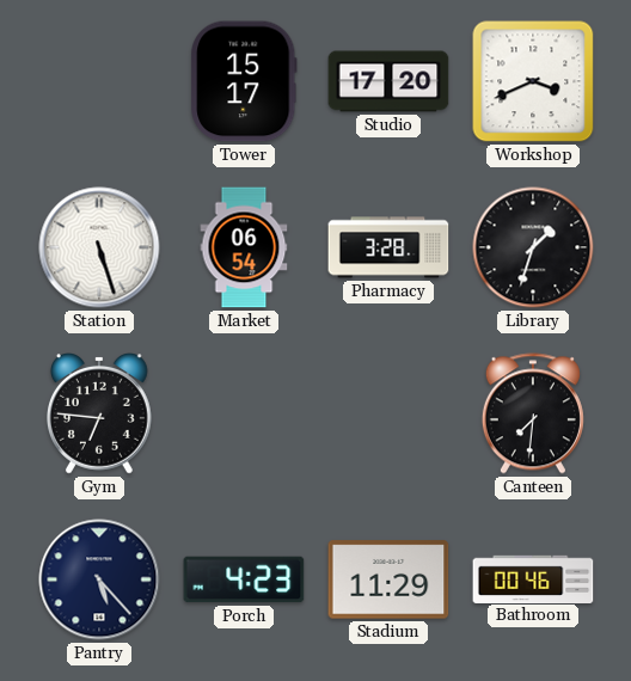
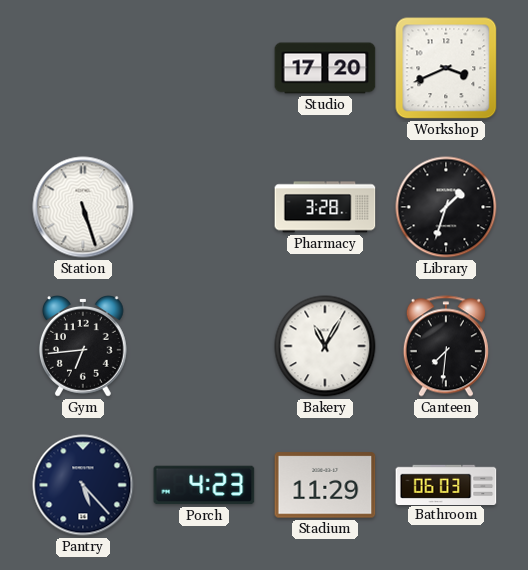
Tower: 15:17 -> none (244, 81)
Market: 06:54 -> none (244, 247)
Gym: 6:46 -> 6:44 (83, 347)
Bakery: none -> 11:05 (325, 346)
Bathroom: 00:46 -> 06:03 (446, 484)
